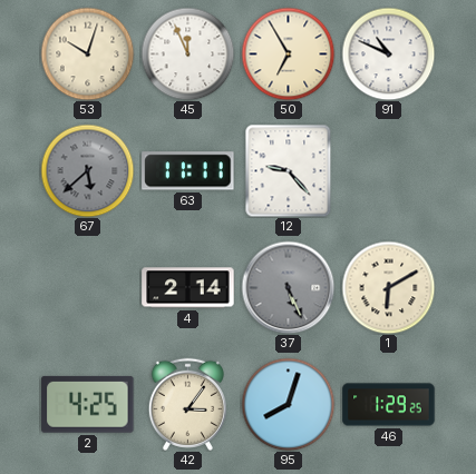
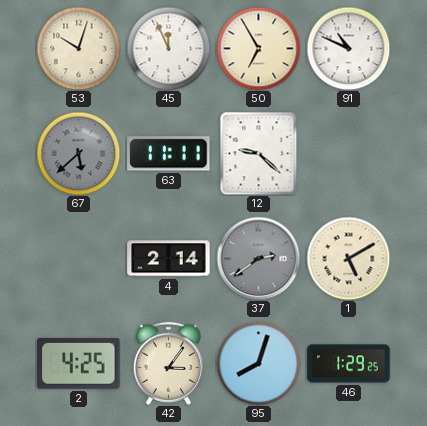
12: 9:23 -> 9:22 (259, 153)
37: 5:26 -> 2:39 (258, 258)
1: 6:10 -> 5:10 (348, 258)
